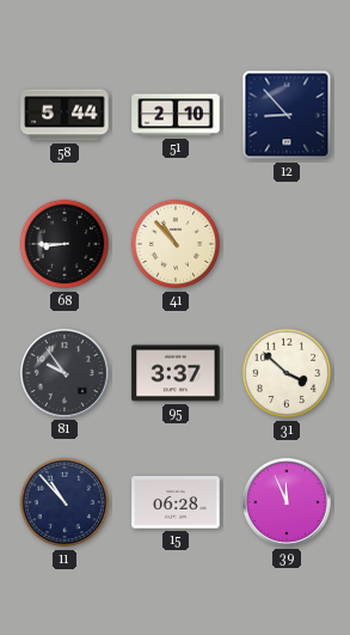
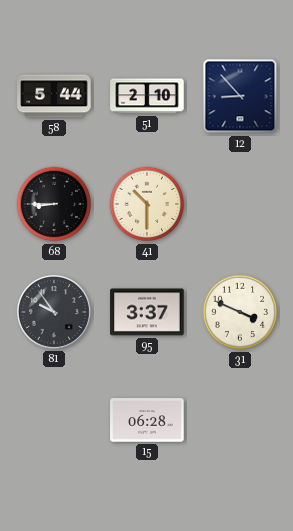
41: 10:53 -> 10:30 (147, 204)
31: 3:52 -> 3:49 (240, 312)
11: 10:53 -> none (65, 502)
39: 11:56 -> none (287, 502)
